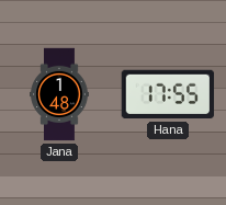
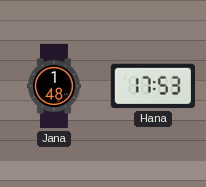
Hana: 17:55 -> 17:53 (153, 86)
